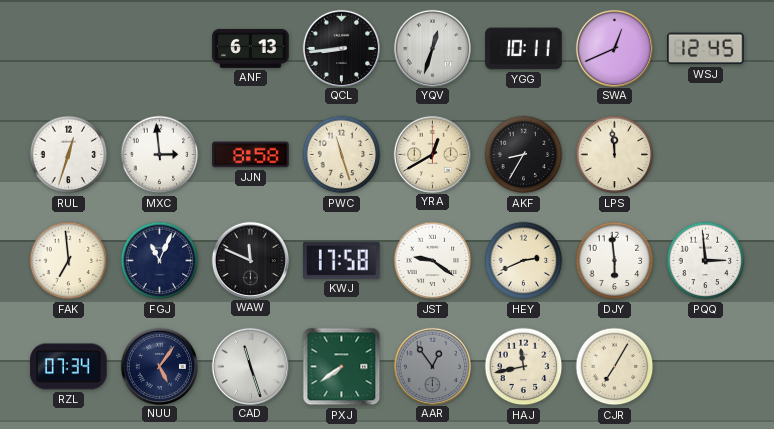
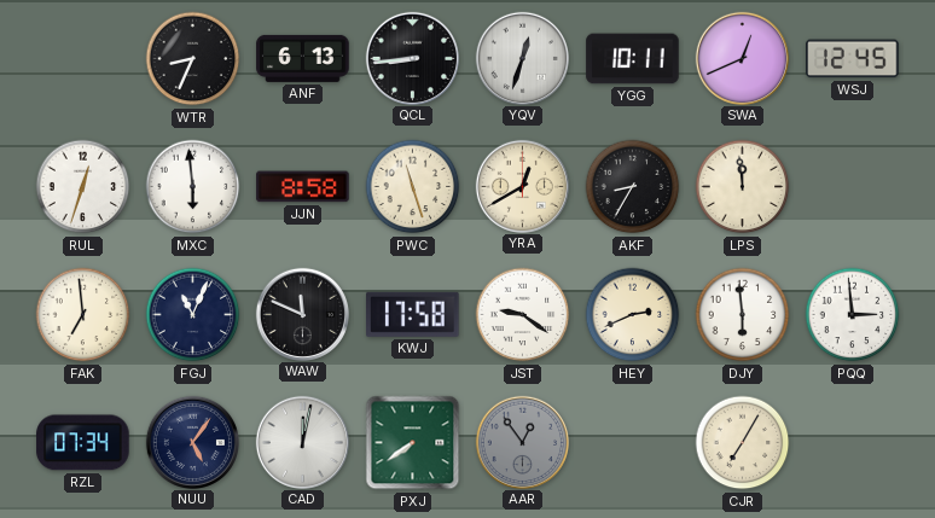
WTR: none -> 8:34 (193, 59)
MXC: 2:59 -> 5:59 (193, 187)
CAD: 11:27 -> 12:02 (302, 442)
HAJ: 11:43 -> none (524, 367)
